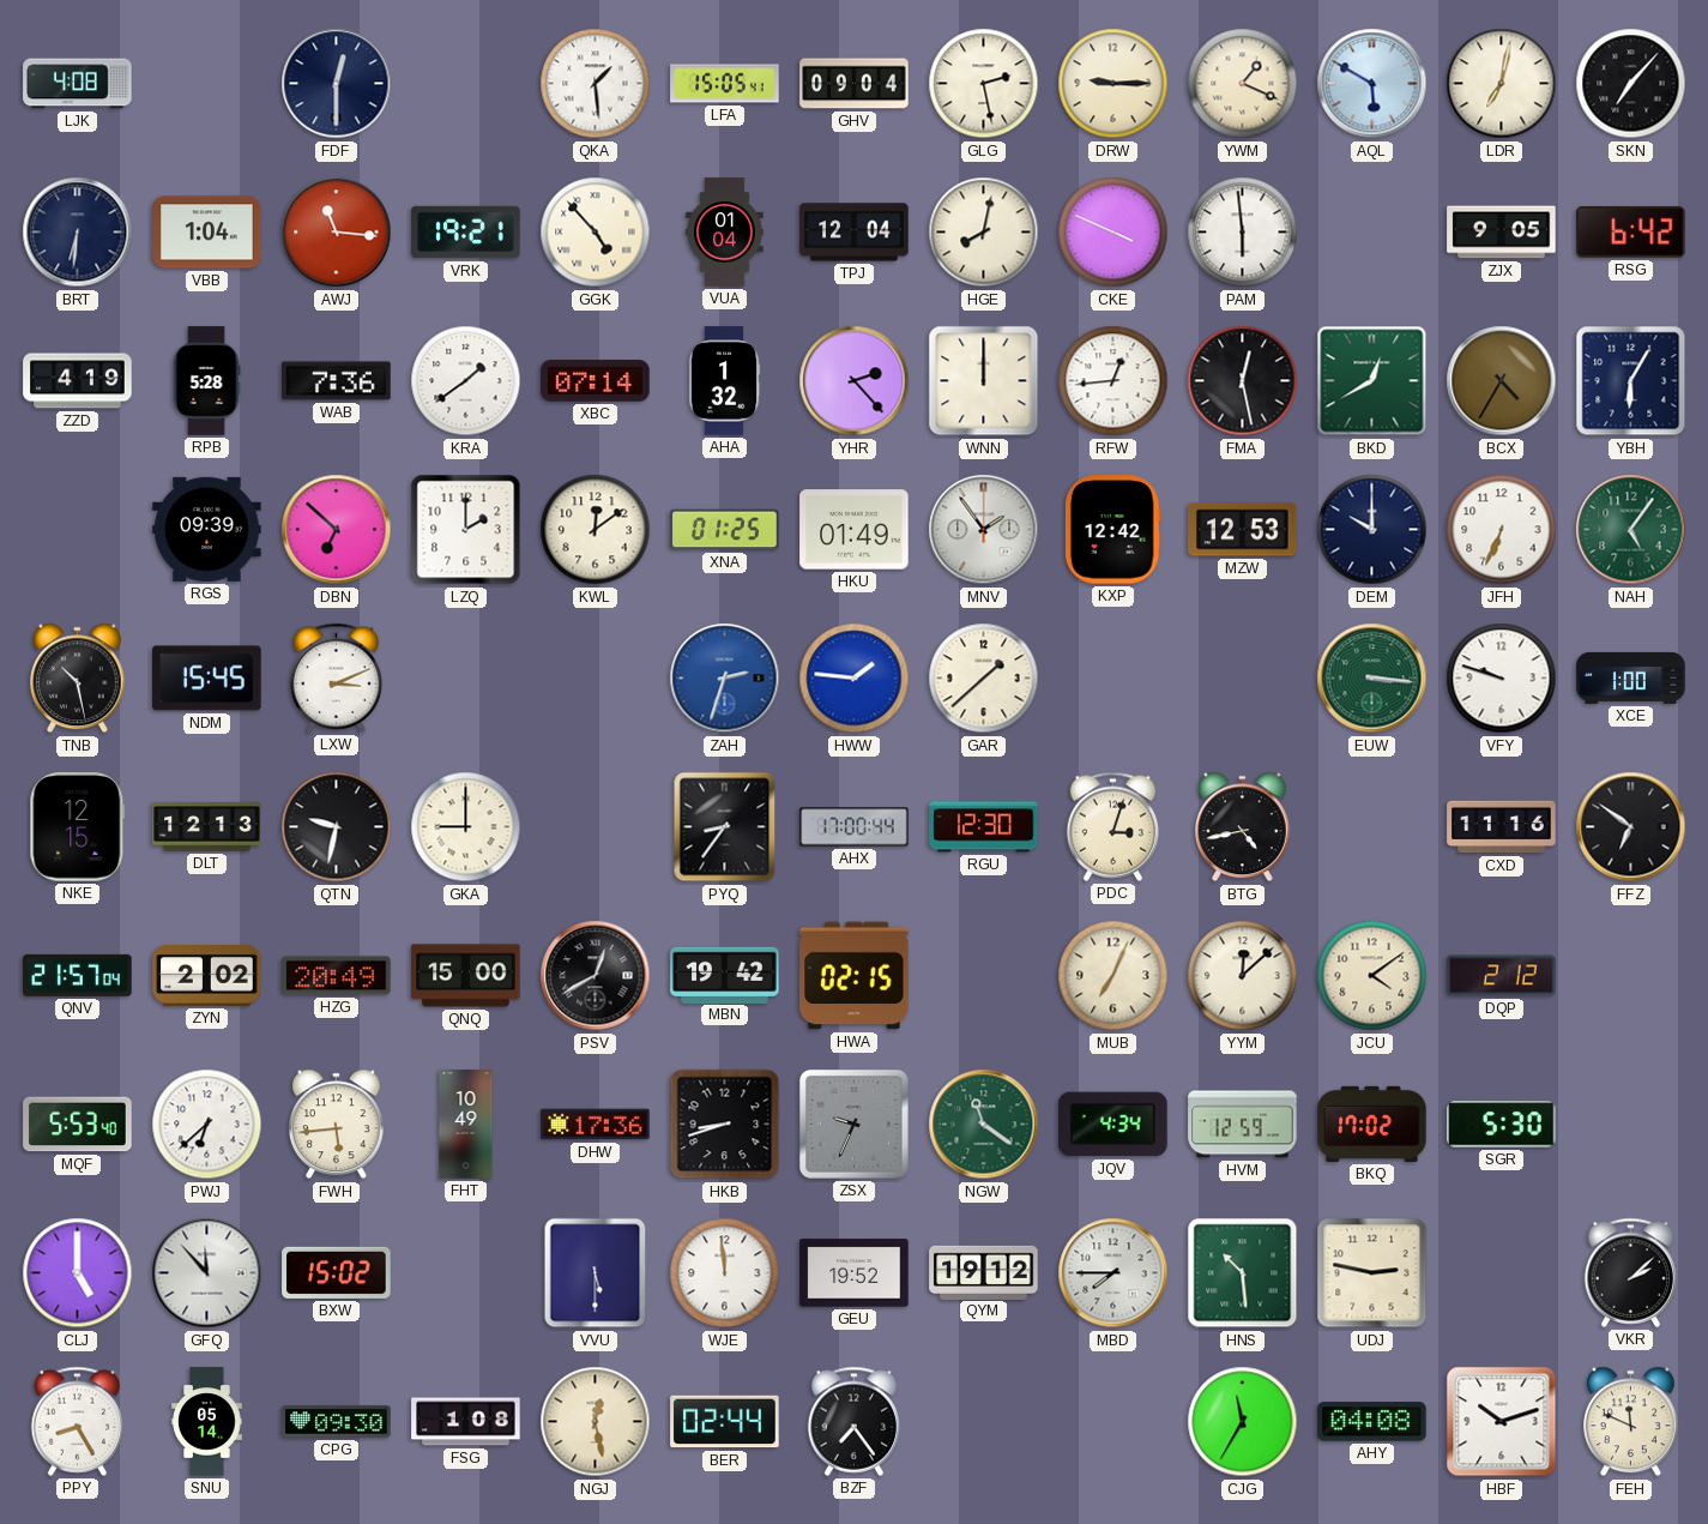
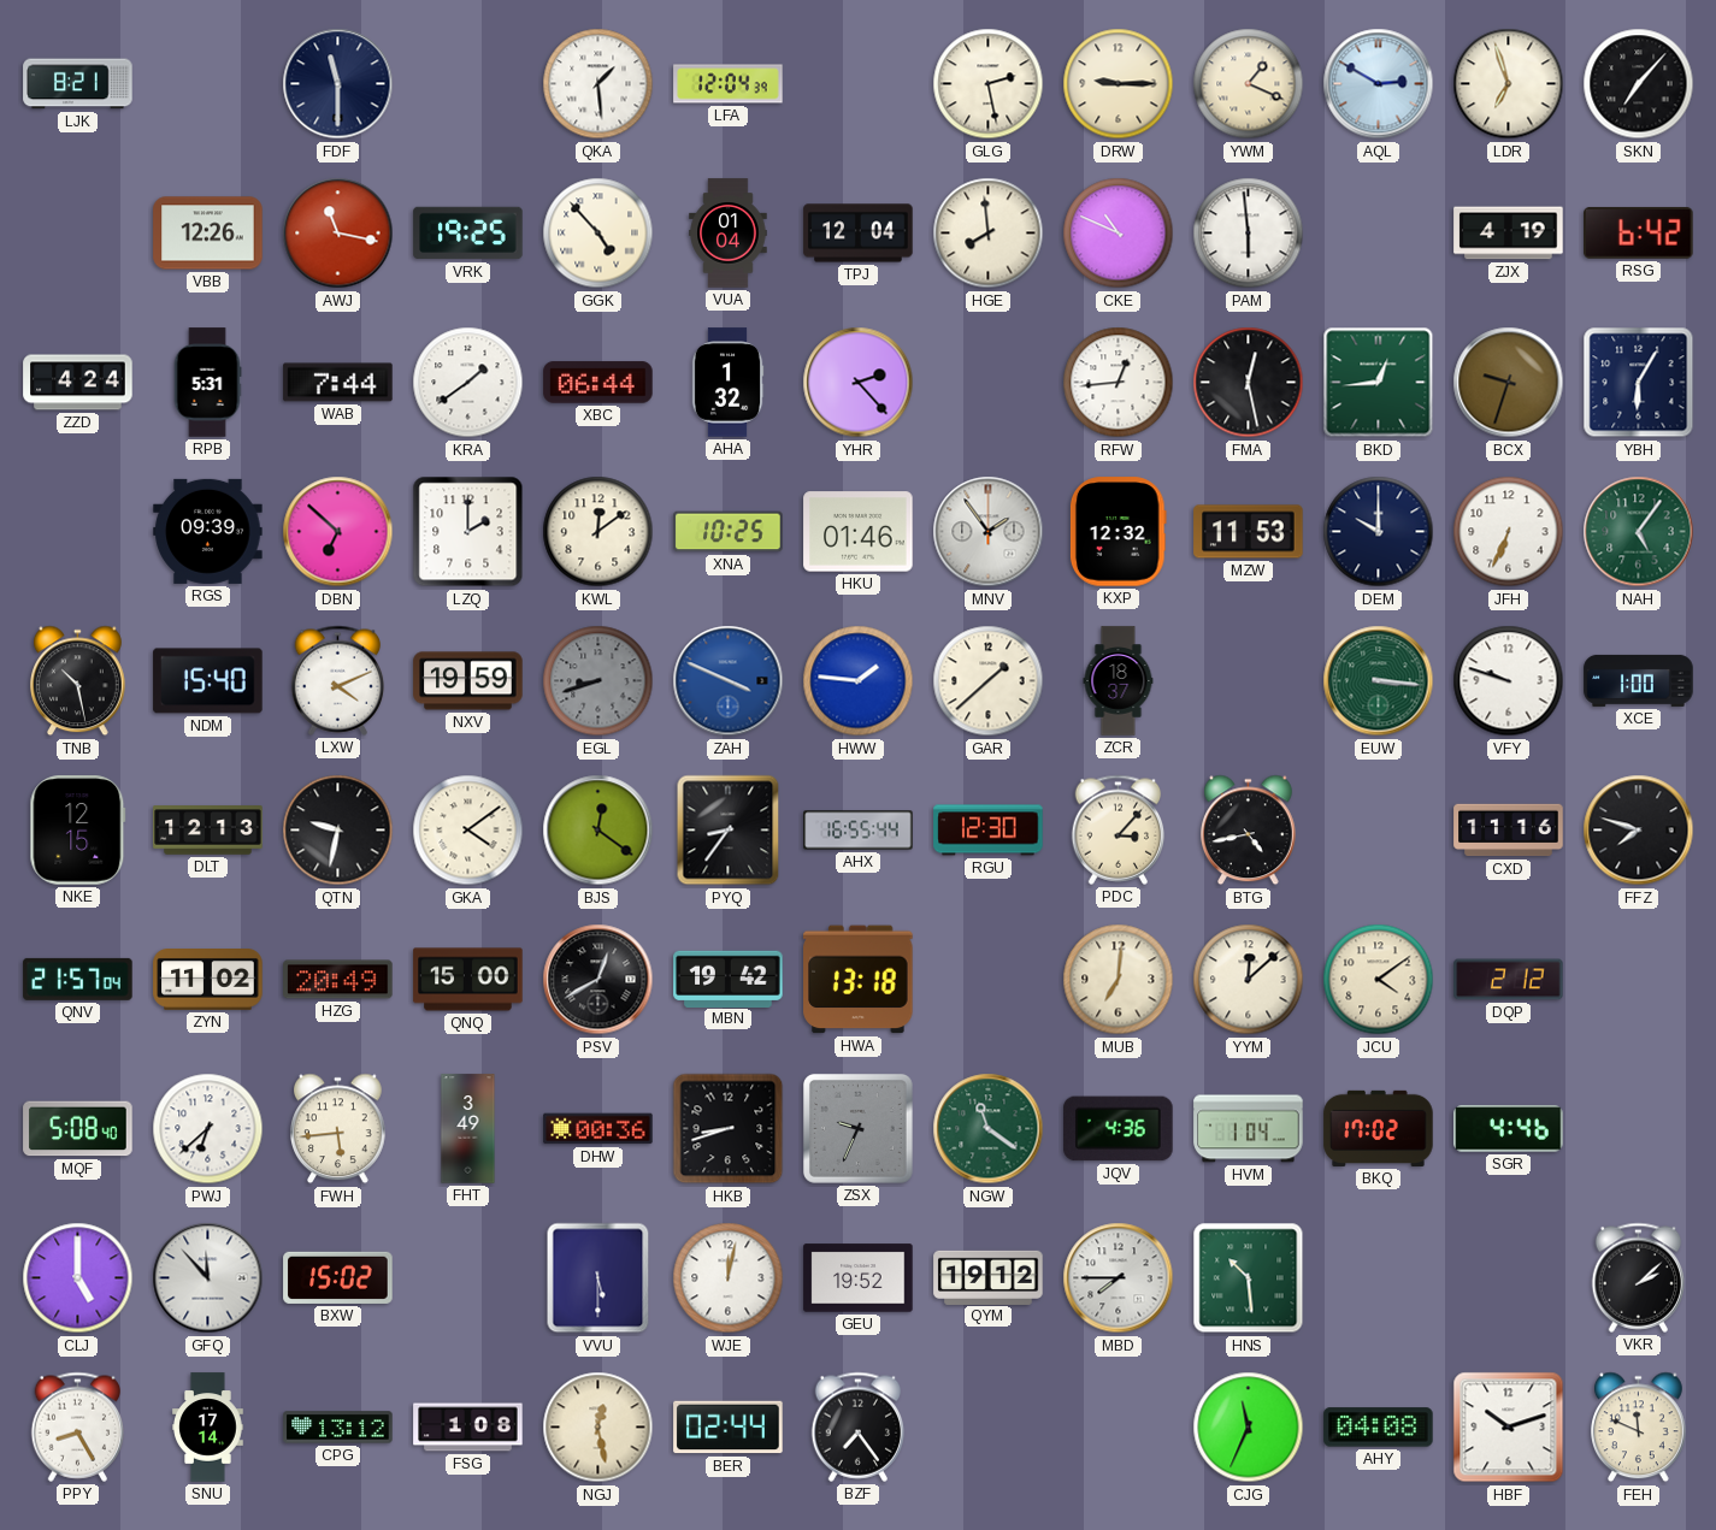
LJK: 4:08 -> 8:21 (78, 84)
FDF: 12:30 -> 11:30 (338, 84)
LFA: 15:05 -> 12:04 (729, 84)
GHV: 09:04 -> none (855, 84)
AQL: 5:50 -> 2:50 (1379, 84)
LDR: 7:02 -> 6:57 (1509, 84)
BRT: 6:31 -> none (78, 233)
VBB: 1:04 -> 12:26 (208, 234)
AWJ: 11:16 -> 11:17 (338, 234)
VRK: 19:21 -> 19:25 (468, 234)
HGE: 8:02 -> 7:59 (989, 234)
CKE: 3:49 -> 10:49 (1119, 234)
ZJX: 9:05 -> 4:19 (1509, 234)
ZZD: 4:19 -> 4:24 (78, 383)
RPB: 5:28 -> 5:31 (207, 383)
WAB: 7:36 -> 7:44 (338, 383)
XBC: 07:14 -> 06:44 (598, 383)
WNN: 12:00 -> none (984, 381)
BKD: 12:40 -> 12:44 (1379, 383)
BCX: 4:35 -> 9:33 (1509, 383)
XNA: 01:25 -> 10:25 (729, 532)
HKU: 01:49 -> 01:46 (859, 532)
KXP: 12:42 -> 12:32 (1118, 532)
MZW: 12:53 -> 11:53 (1249, 532)
NDM: 15:45 -> 15:40 (208, 681)
LXW: 3:11 -> 4:11 (338, 680)
NXV: none -> 19:59 (468, 681)
EGL: none -> 8:42 (598, 681)
ZAH: 2:33 -> 3:49 (729, 681)
ZCR: none -> 18:37 (1119, 681)
GKA: 9:00 -> 4:09 (468, 831)
BJS: none -> 12:21 (598, 831)
AHX: 17:00 -> 16:55 (859, 831)
PDC: 3:03 -> 3:07 (1119, 829)
FFZ: 6:51 -> 7:48 (1639, 831)
ZYN: 2:02 -> 11:02 (208, 980)
HWA: 02:15 -> 13:18 (859, 980)
MUB: 7:04 -> 7:01 (1119, 980)
MQF: 5:53 -> 5:08 (78, 1129)
FHT: 10:49 -> 3:49 (468, 1129)
DHW: 17:36 -> 00:36 (598, 1129)
JQV: 4:34 -> 4:36 (1119, 1129)
HVM: 12:59 -> 1:04 (1249, 1129)
SGR: 5:30 -> 4:46 (1509, 1129)
WJE: 11:59 -> 12:02 (729, 1278)
UDJ: 2:47 -> none (1372, 1273)
SNU: 05:14 -> 17:14 (208, 1428)
CPG: 09:30 -> 13:12 (338, 1428)
CJG: 11:35 -> 11:34 (1249, 1428)
